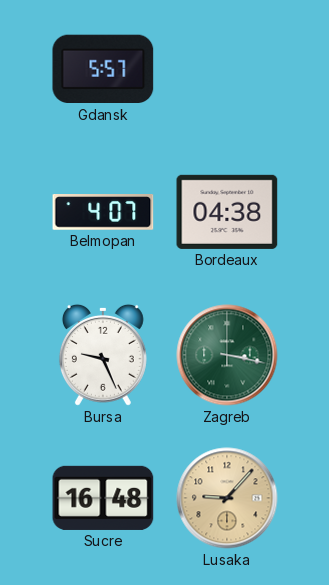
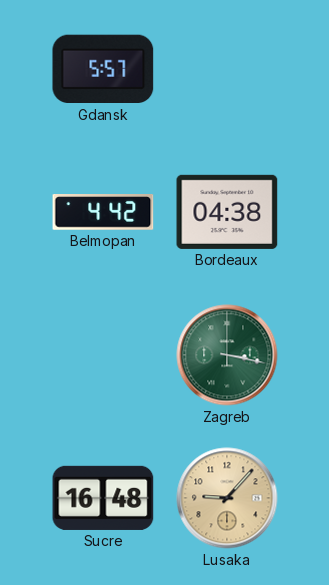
Belmopan: 4:07 -> 4:42 (103, 212)
Bursa: 9:26 -> none (103, 355)
